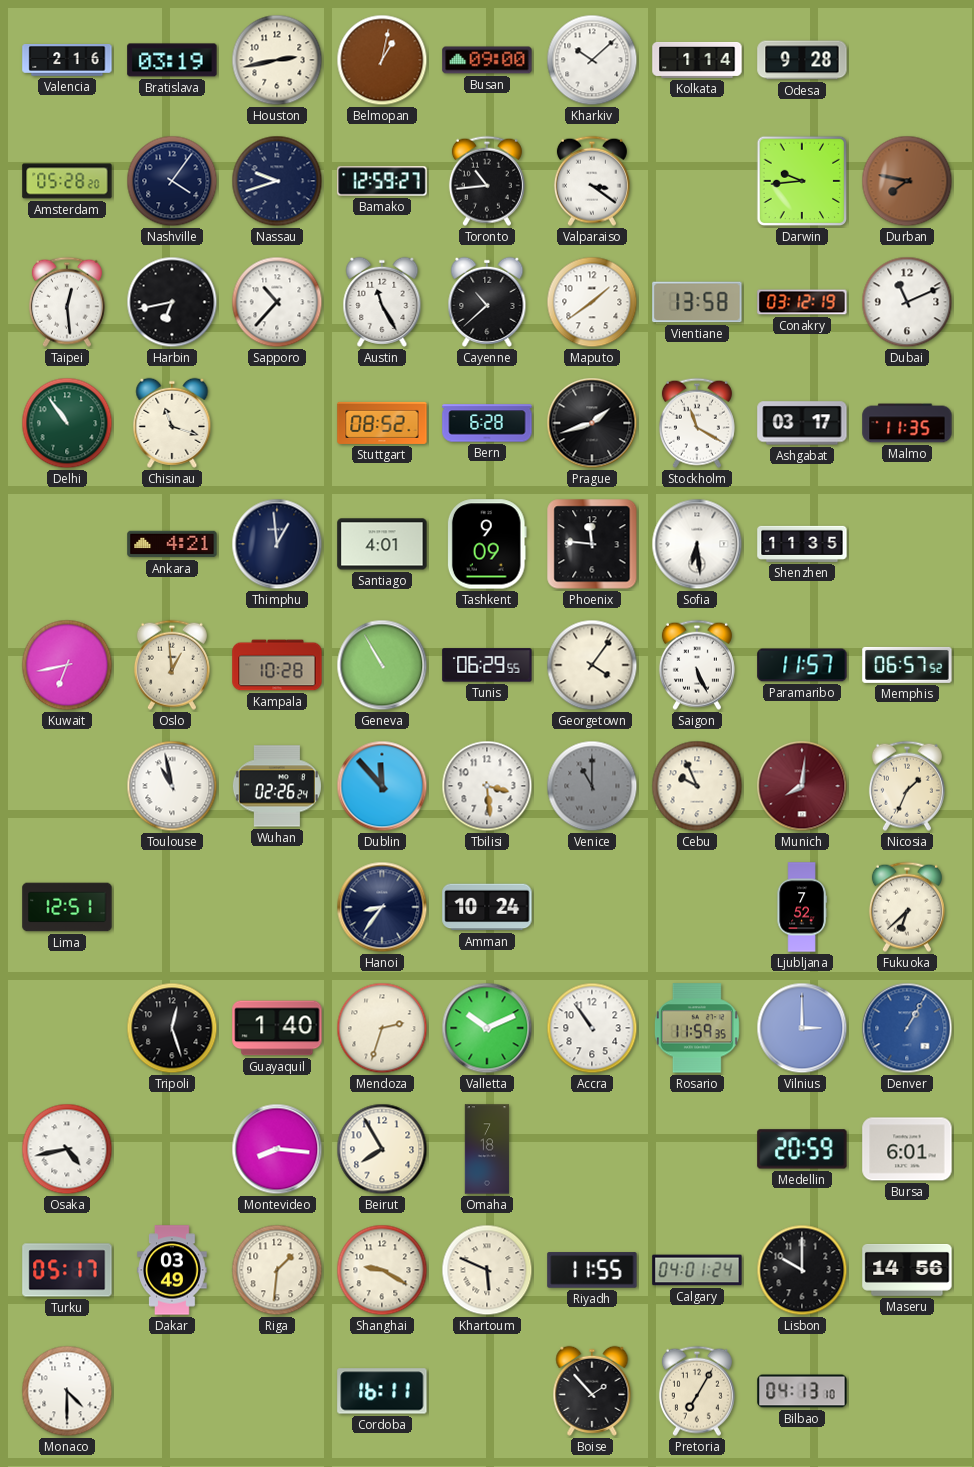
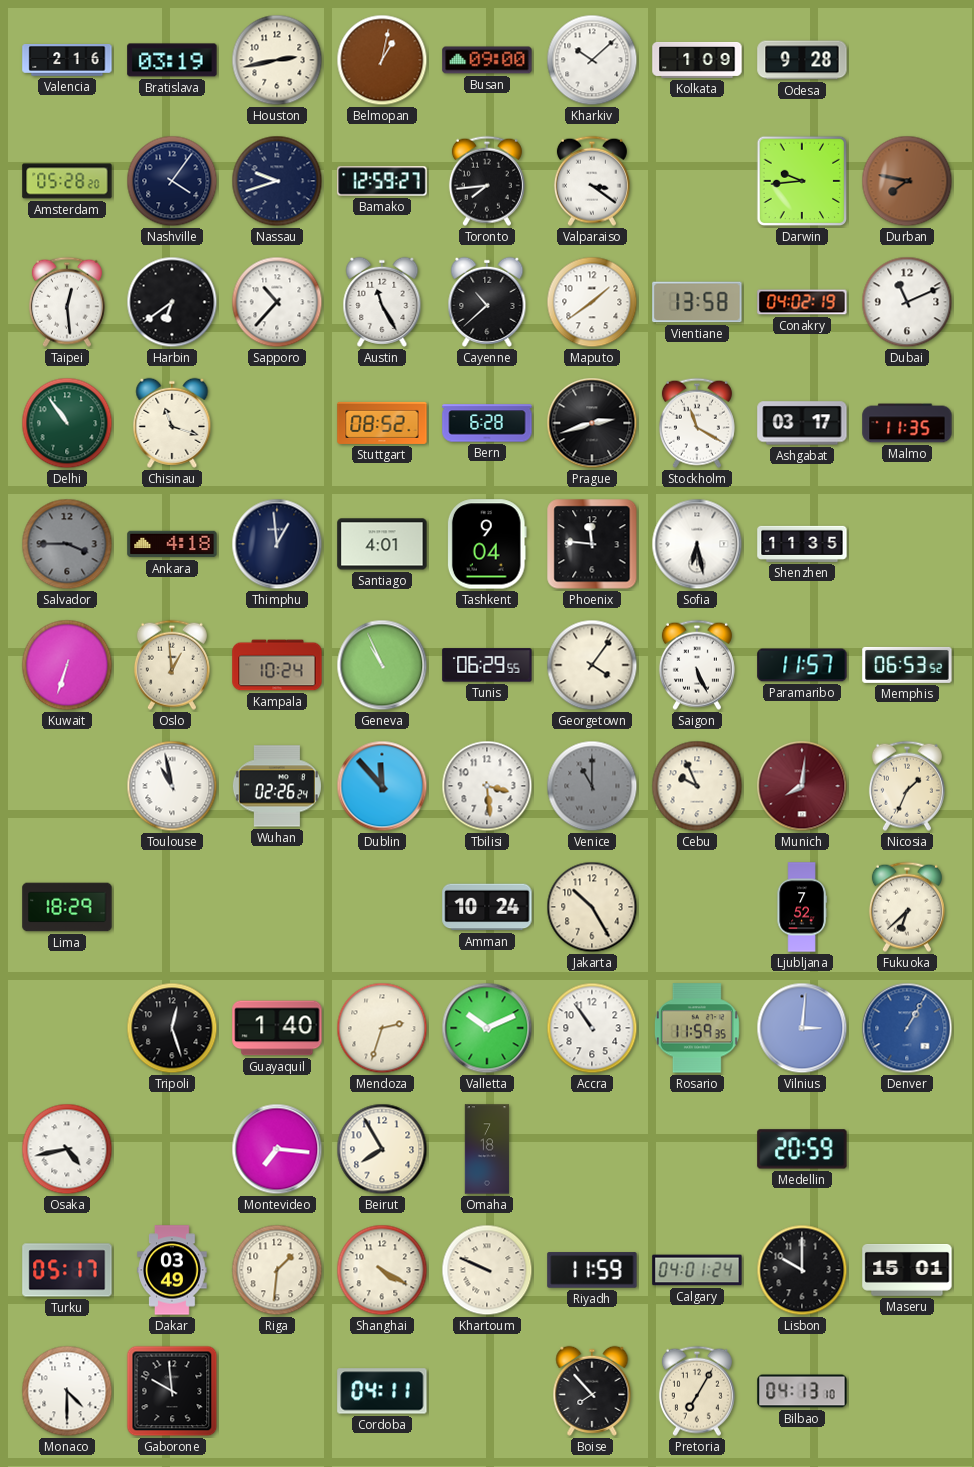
Kolkata: 1:14 -> 1:09 (697, 60)
Toronto: 10:44 -> 7:44 (487, 181)
Harbin: 6:43 -> 6:39 (172, 302)
Conakry: 03:12 -> 04:02 (802, 302)
Prague: 1:42 -> 2:42 (592, 423)
Salvador: none -> 3:45 (67, 544)
Ankara: 4:21 -> 4:18 (172, 544)
Tashkent: 9:09 -> 9:04 (487, 544)
Sofia: 6:29 -> 6:28 (697, 544)
Kuwait: 6:43 -> 6:33 (67, 665)
Kampala: 10:28 -> 10:24 (277, 665)
Geneva: 10:55 -> 10:56 (382, 665)
Memphis: 06:57 -> 06:53 (907, 665)
Lima: 12:51 -> 18:29 (67, 907)
Hanoi: 8:36 -> none (382, 907)
Jakarta: none -> 10:25 (592, 907)
Vilnius: 3:00 -> 3:01 (802, 1028)
Montevideo: 8:16 -> 7:16 (277, 1149)
Bursa: 6:01 -> none (907, 1149)
Shanghai: 9:20 -> 4:20 (382, 1270)
Khartoum: 5:49 -> 9:49 (487, 1270)
Riyadh: 11:55 -> 11:59 (592, 1270)
Maseru: 14:56 -> 15:01 (907, 1270)
Gaborone: none -> 9:59 (172, 1391)
Cordoba: 16:11 -> 04:11 (382, 1391)
Boise: 1:53 -> 7:53 (592, 1391)
